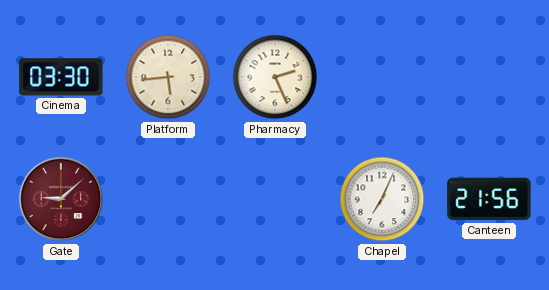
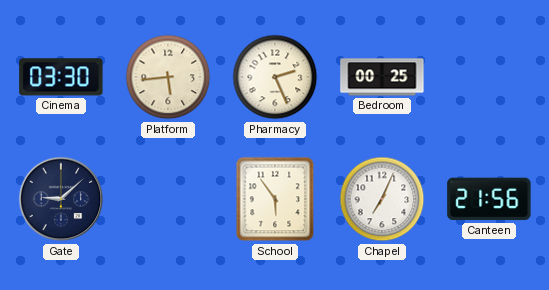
Bedroom: none -> 00:25 (382, 77)
Gate dial: burgundy -> navy (61, 199)
School: none -> 5:54 (275, 199)
